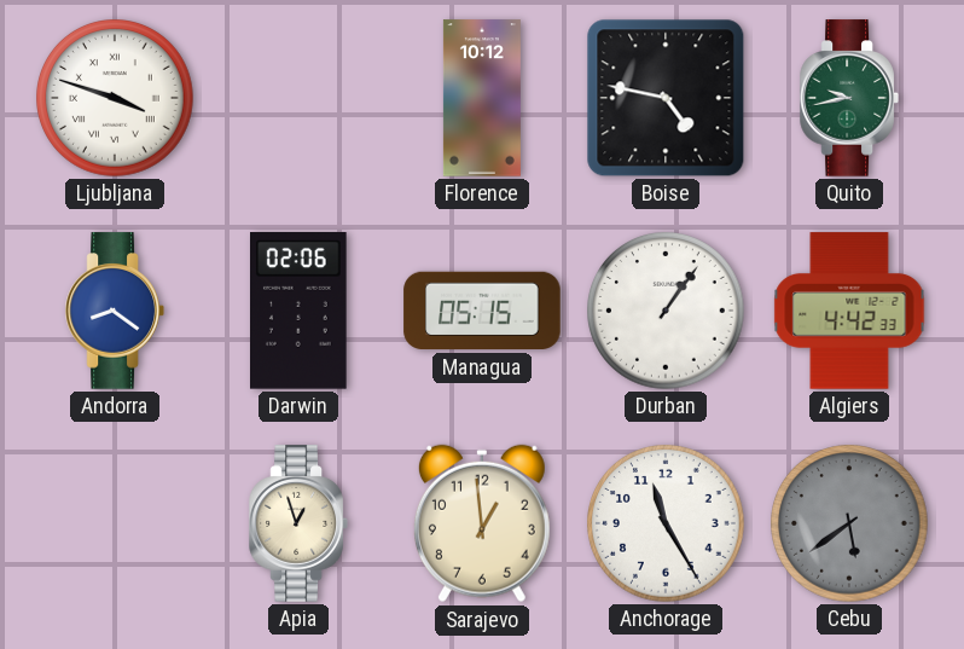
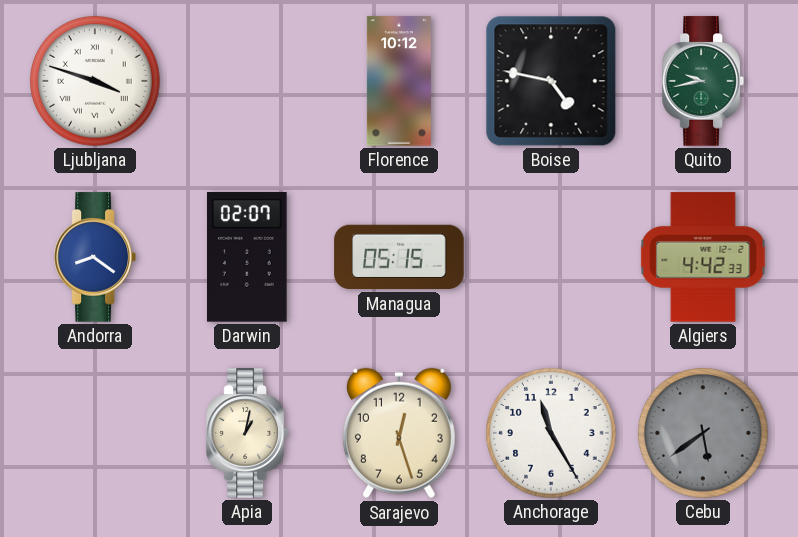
Darwin: 02:06 -> 02:07 (248, 258)
Durban: 1:06 -> none (666, 311)
Apia: 12:57 -> 1:02 (247, 433)
Sarajevo: 12:59 -> 12:27 (399, 433)
